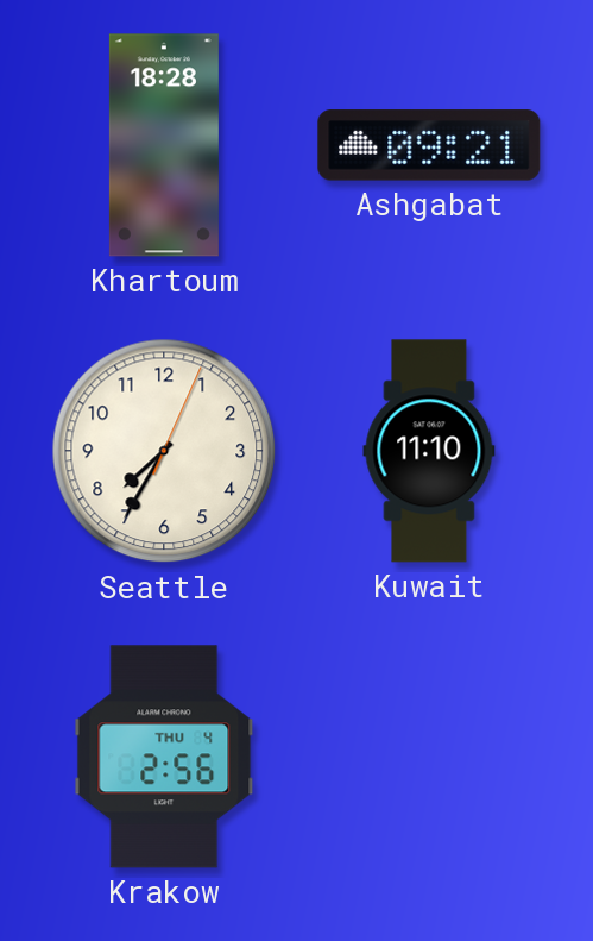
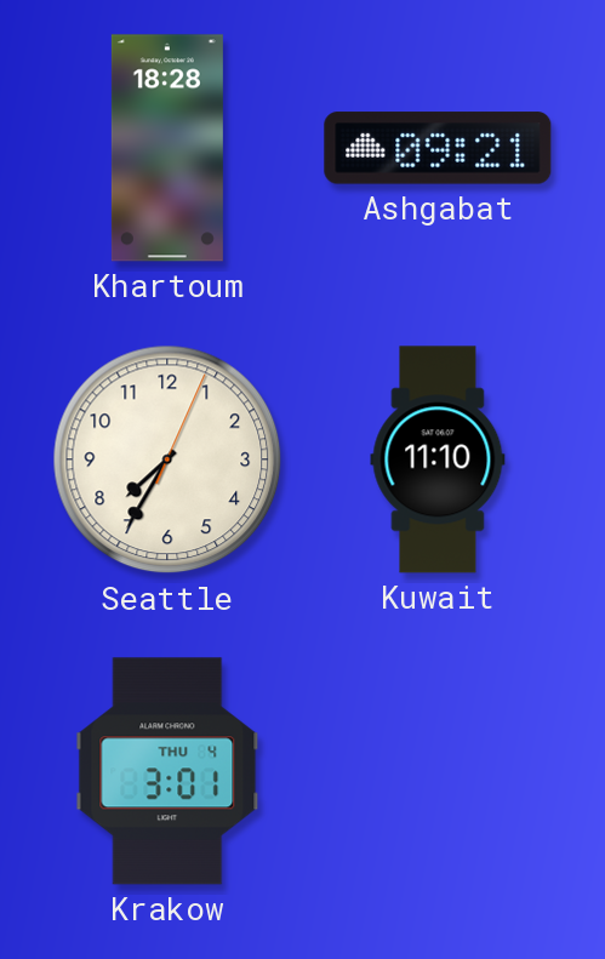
Krakow: 2:56 -> 3:01 (167, 771)
